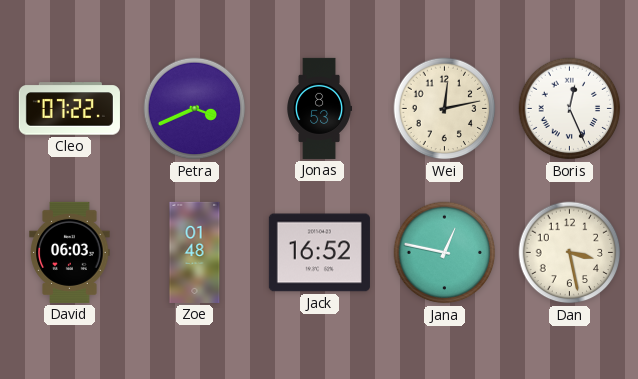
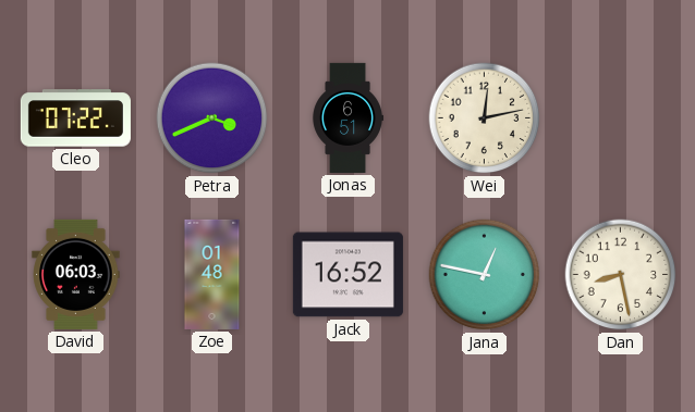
Jonas: 8:53 -> 6:51 (347, 117)
Boris: 12:26 -> none (570, 109)
Dan: 3:28 -> 8:28 (621, 275)
